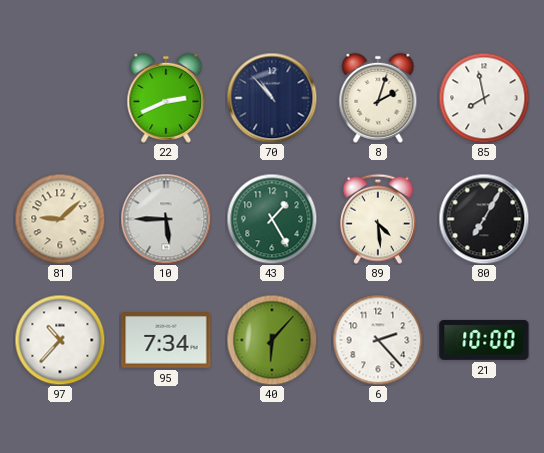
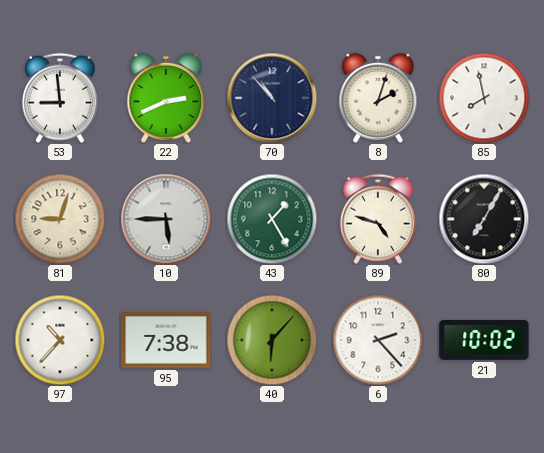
53: none -> 8:59 (60, 98)
81: 9:08 -> 9:03 (60, 219)
89: 4:29 -> 4:48 (378, 219)
95: 7:34 -> 7:38 (166, 340)
21: 10:00 -> 10:02 (484, 340)
